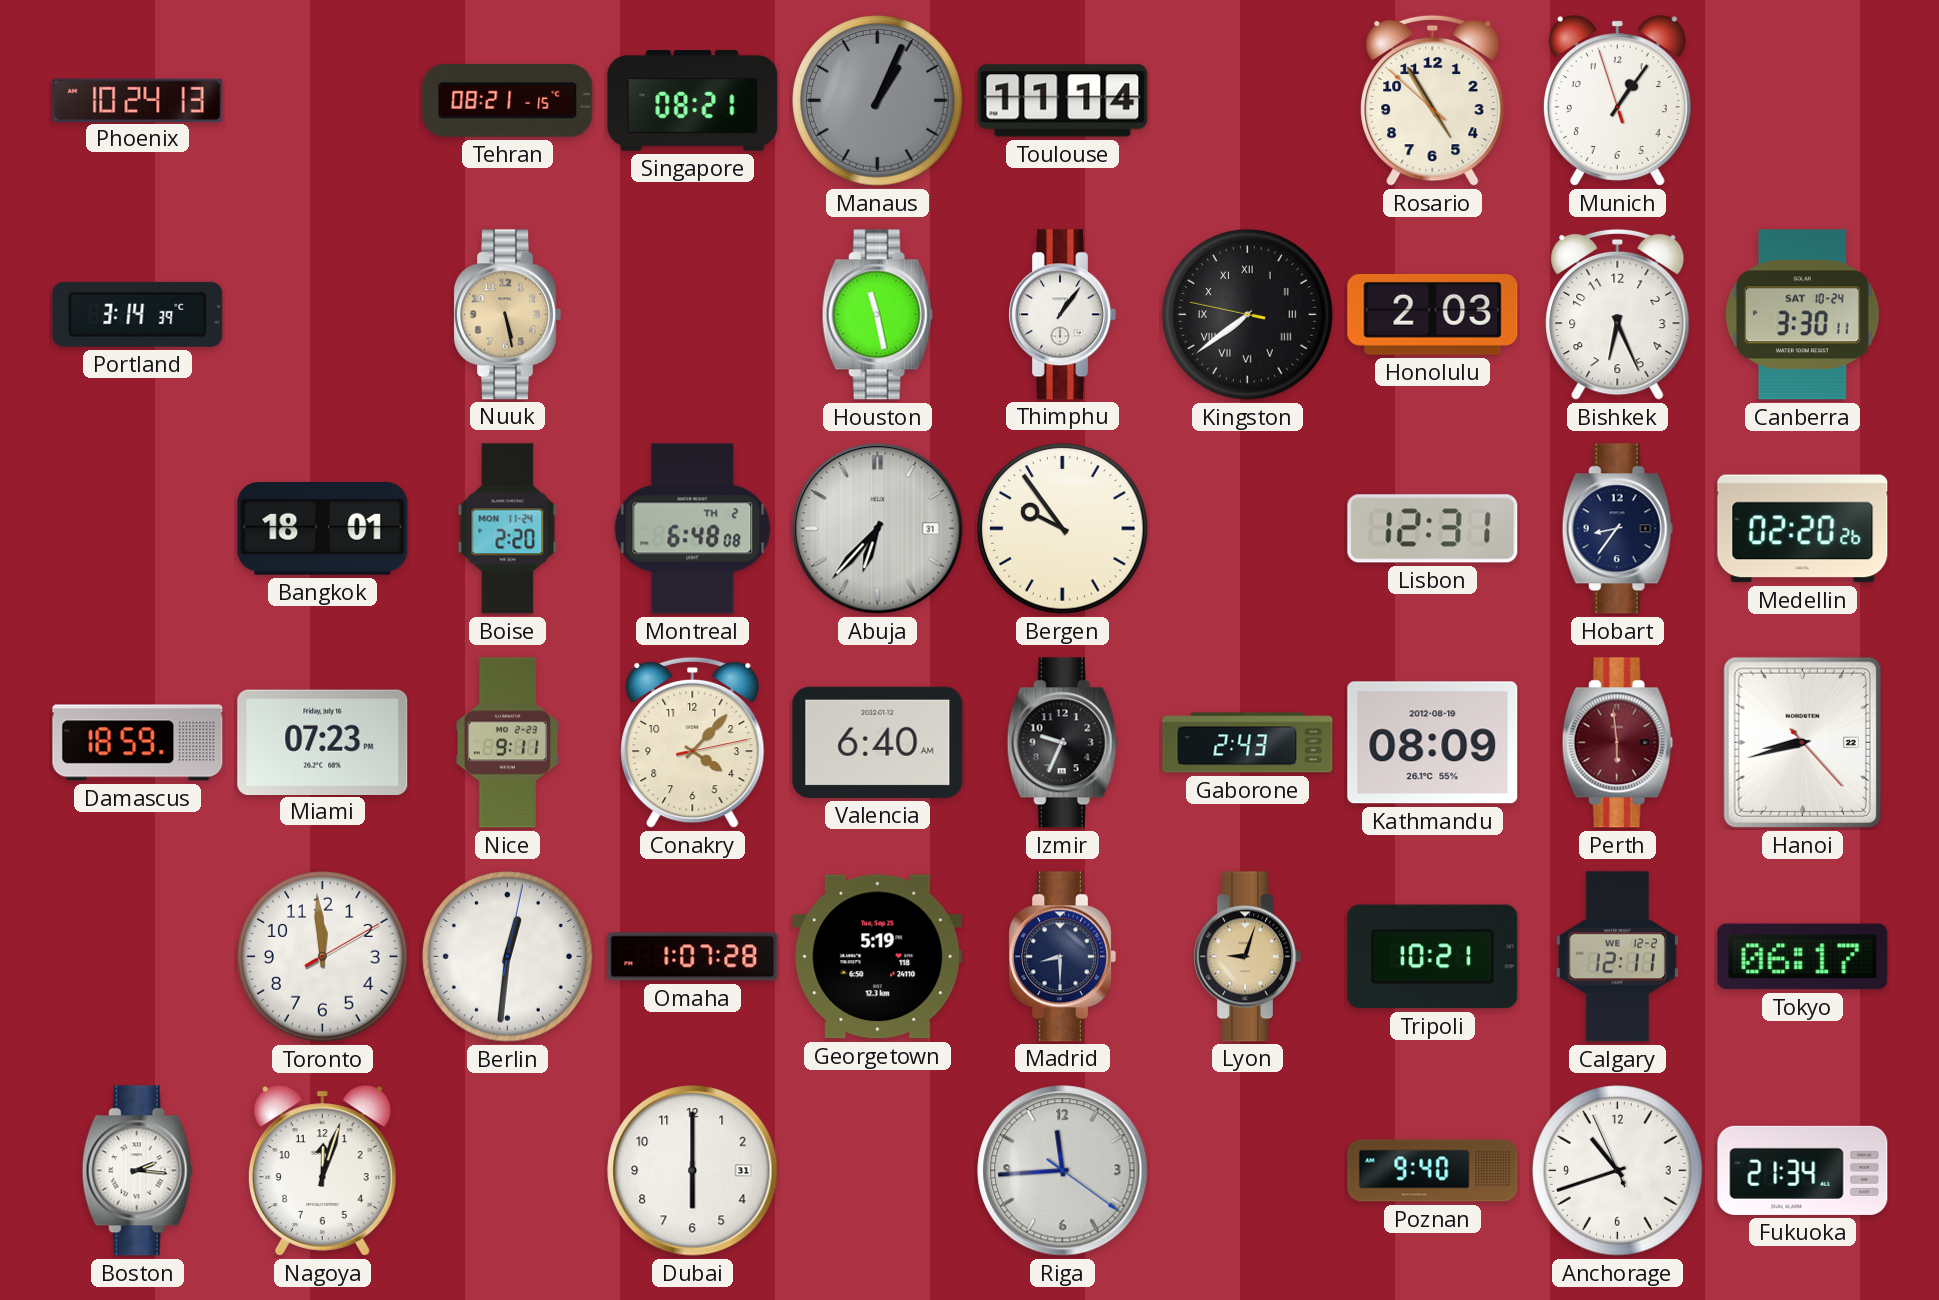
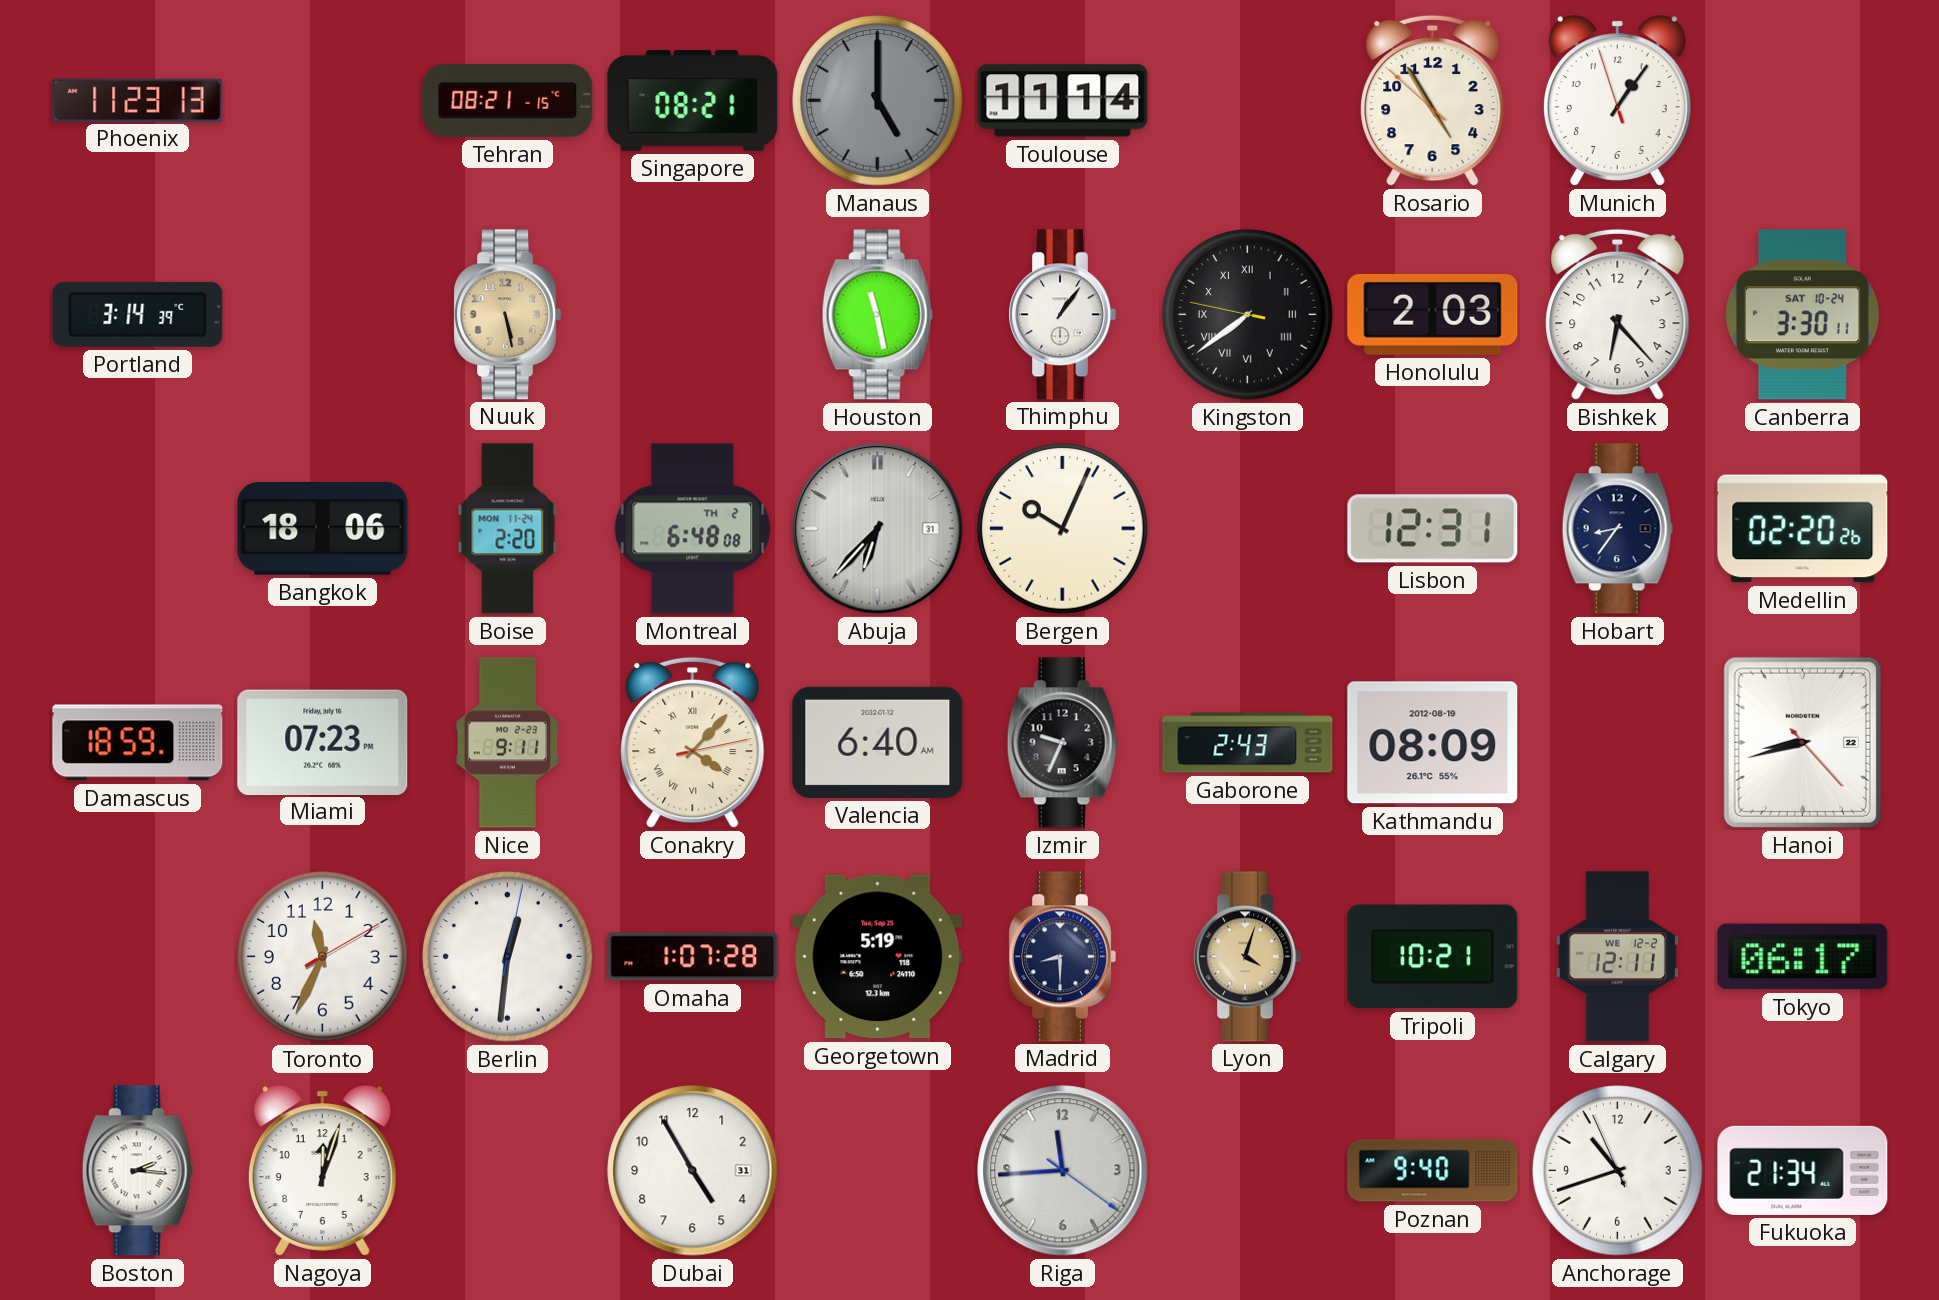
Phoenix: 10:24 -> 11:23 (138, 100)
Manaus: 1:04 -> 5:00 (878, 101)
Bishkek: 6:26 -> 6:23 (1618, 315)
Bangkok: 18:01 -> 18:06 (323, 529)
Bergen: 9:54 -> 10:04 (1063, 529)
Conakry numerals: Arabic -> Roman (693, 743)
Perth: 5:59 -> none (1617, 743)
Toronto: 11:59 -> 11:34 (323, 957)
Lyon: 9:03 -> 4:03 (1247, 957)
Dubai: 6:00 -> 4:55 (693, 1171)
